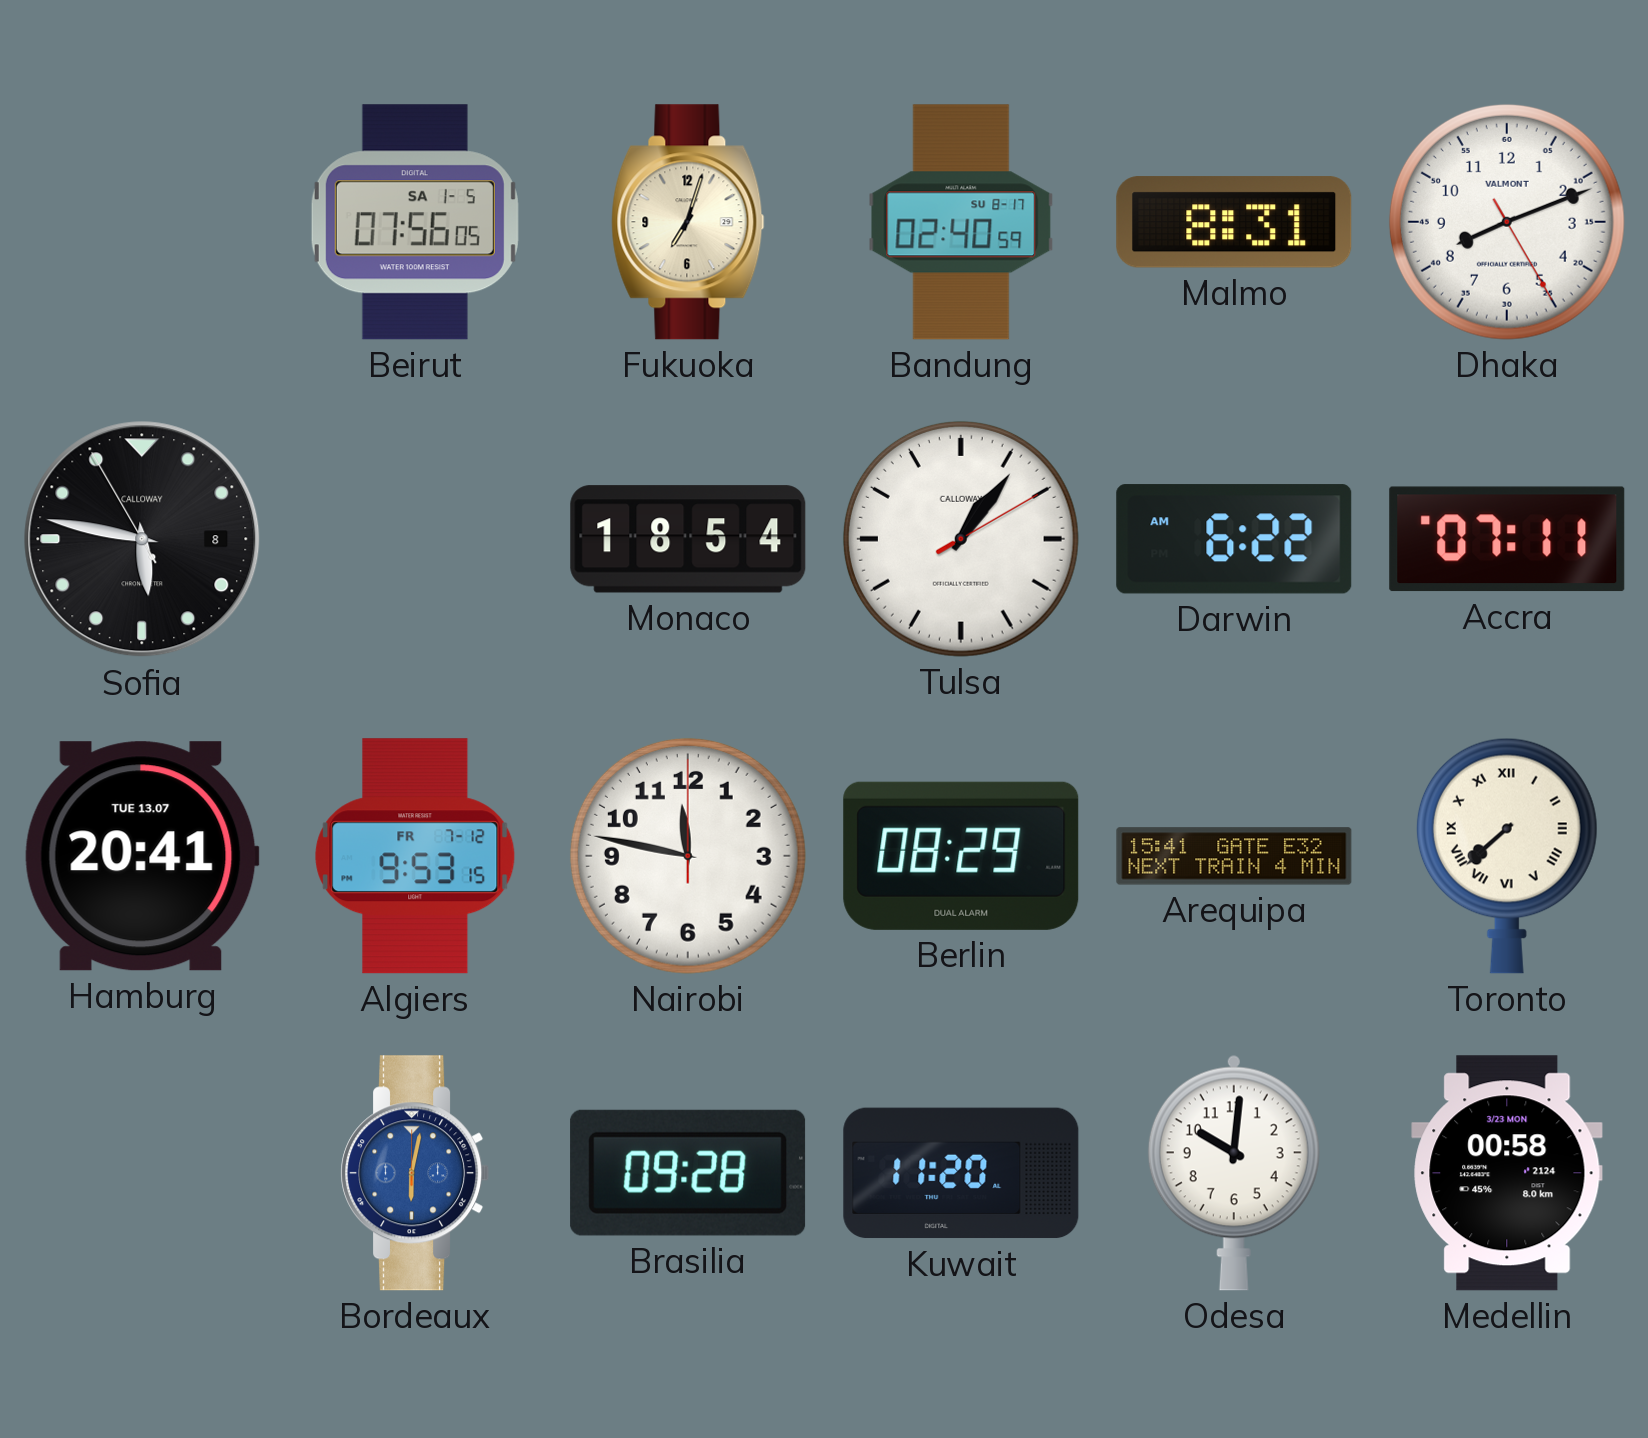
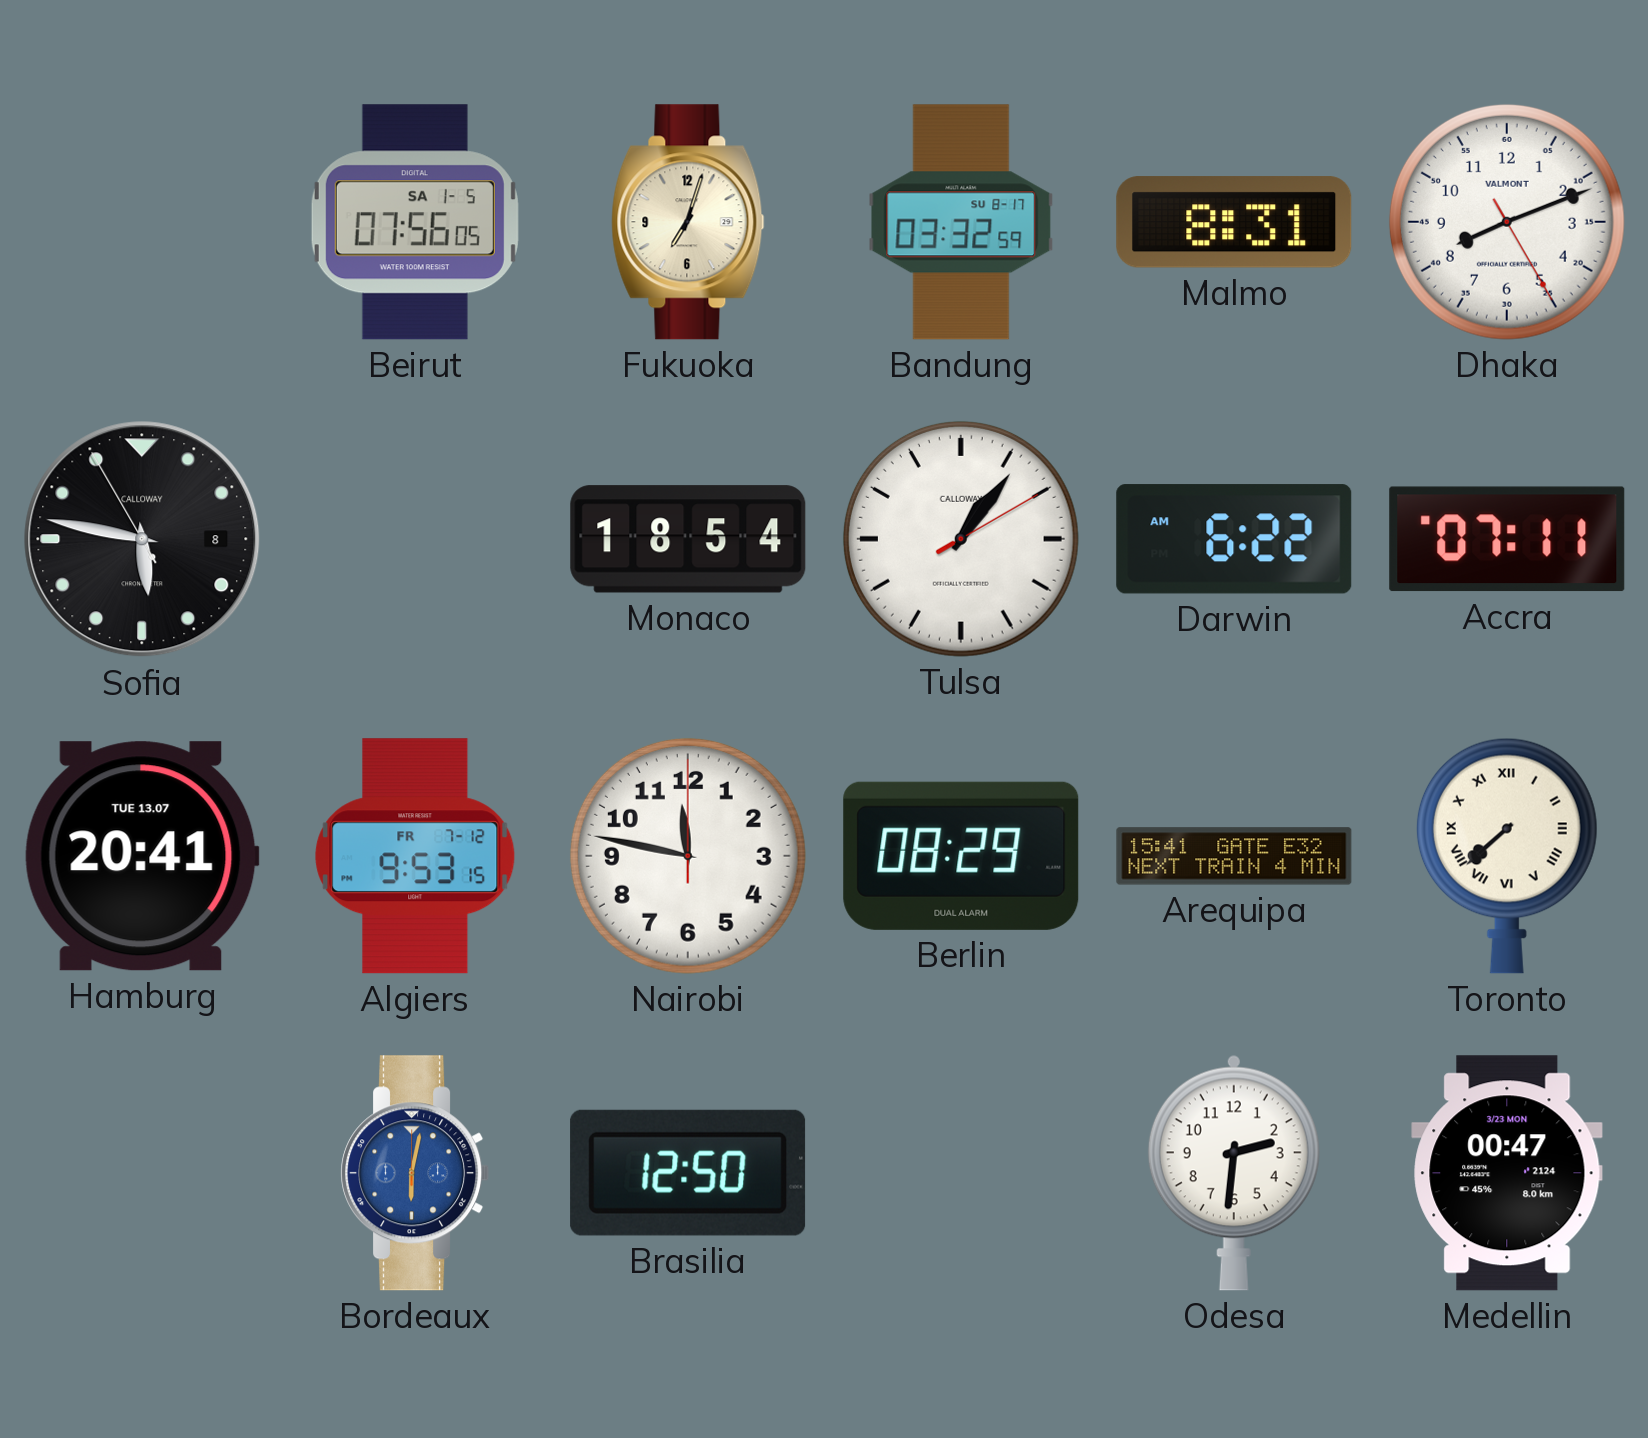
Bandung: 02:40 -> 03:32 (961, 222)
Brasilia: 09:28 -> 12:50 (688, 1173)
Kuwait: 11:20 -> none (961, 1173)
Odesa: 10:01 -> 2:31 (1234, 1173)
Medellin: 00:58 -> 00:47 (1507, 1173)
